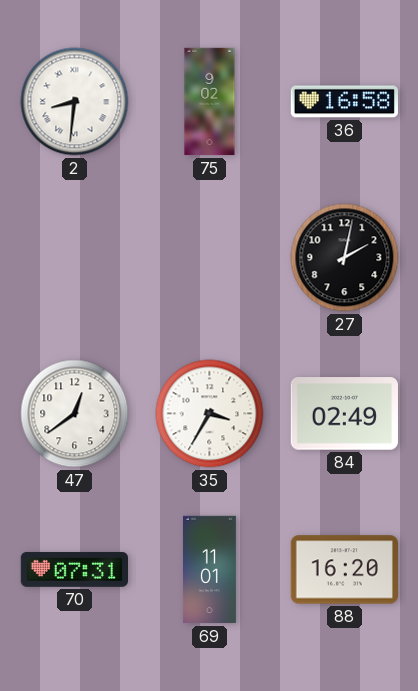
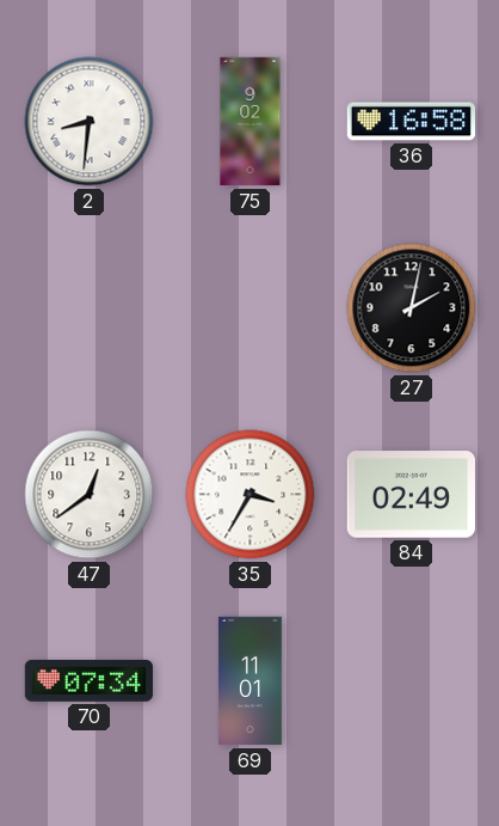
70: 07:31 -> 07:34 (88, 680)
88: 16:20 -> none (344, 570)
